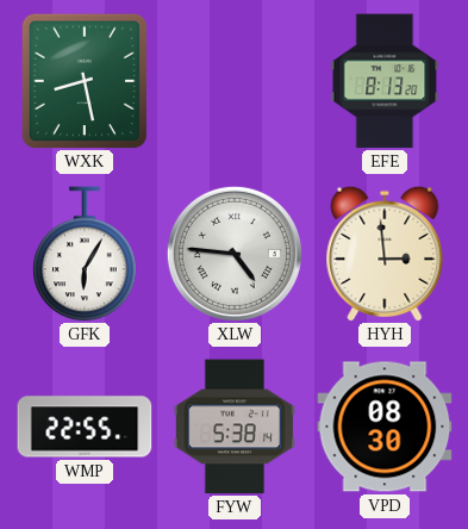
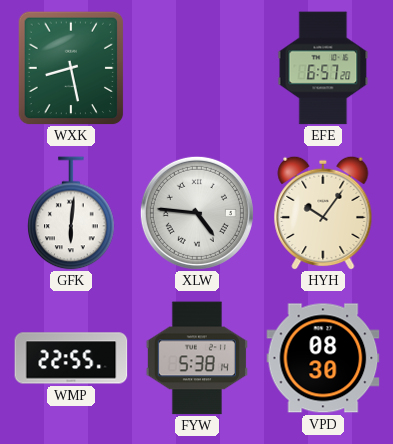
EFE: 8:13 -> 6:57 (323, 68)
GFK: 6:05 -> 6:01 (71, 213)
HYH: 2:59 -> 10:06 (323, 213)
